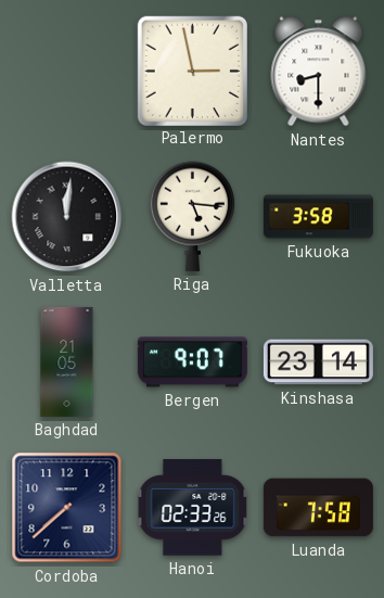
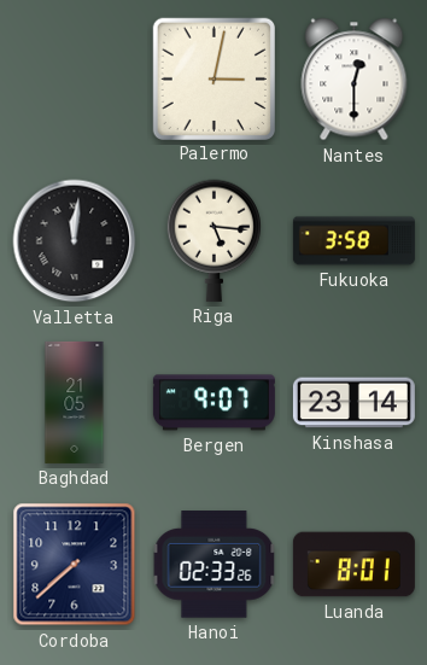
Palermo: 2:58 -> 3:02 (213, 78)
Nantes: 8:30 -> 12:30 (355, 80)
Luanda: 7:58 -> 8:01 (353, 565)
